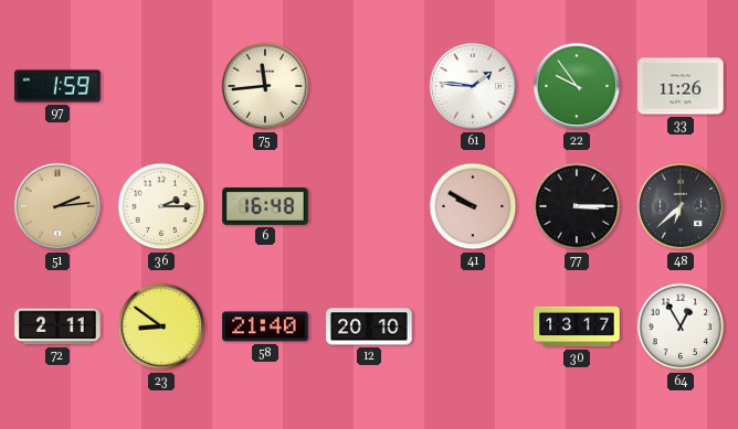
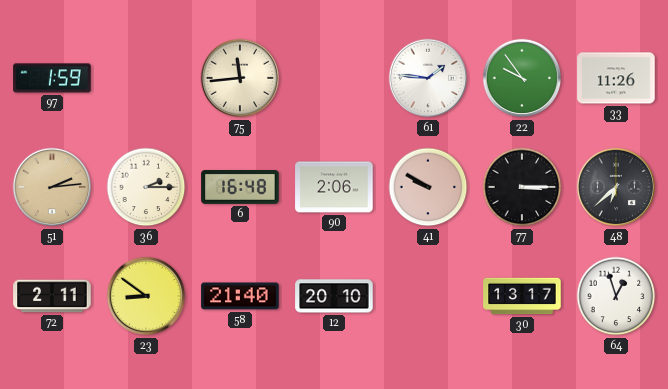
90: none -> 2:06 (334, 187)
64: 12:55 -> 12:57 (616, 296)
